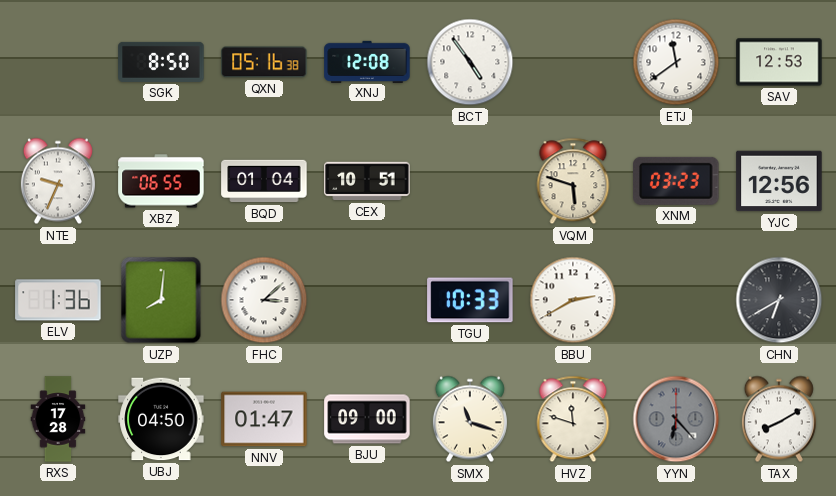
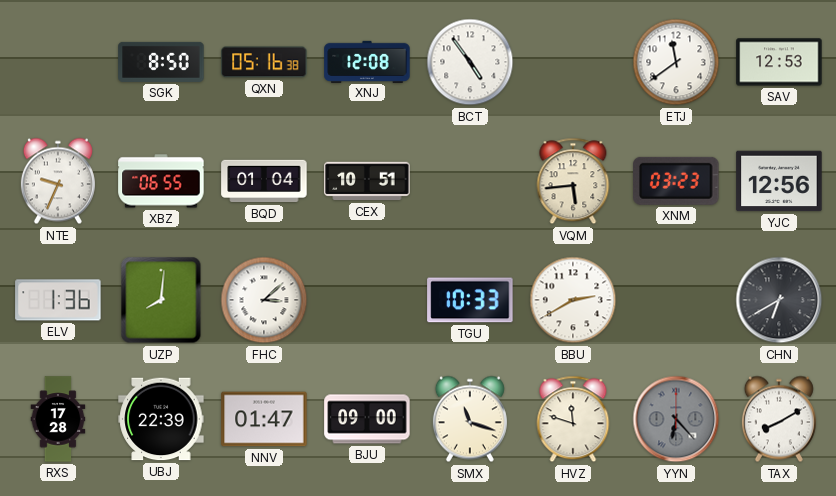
VQM: 5:48 -> 5:44 (573, 181)
UBJ: 04:50 -> 22:39 (161, 419)
